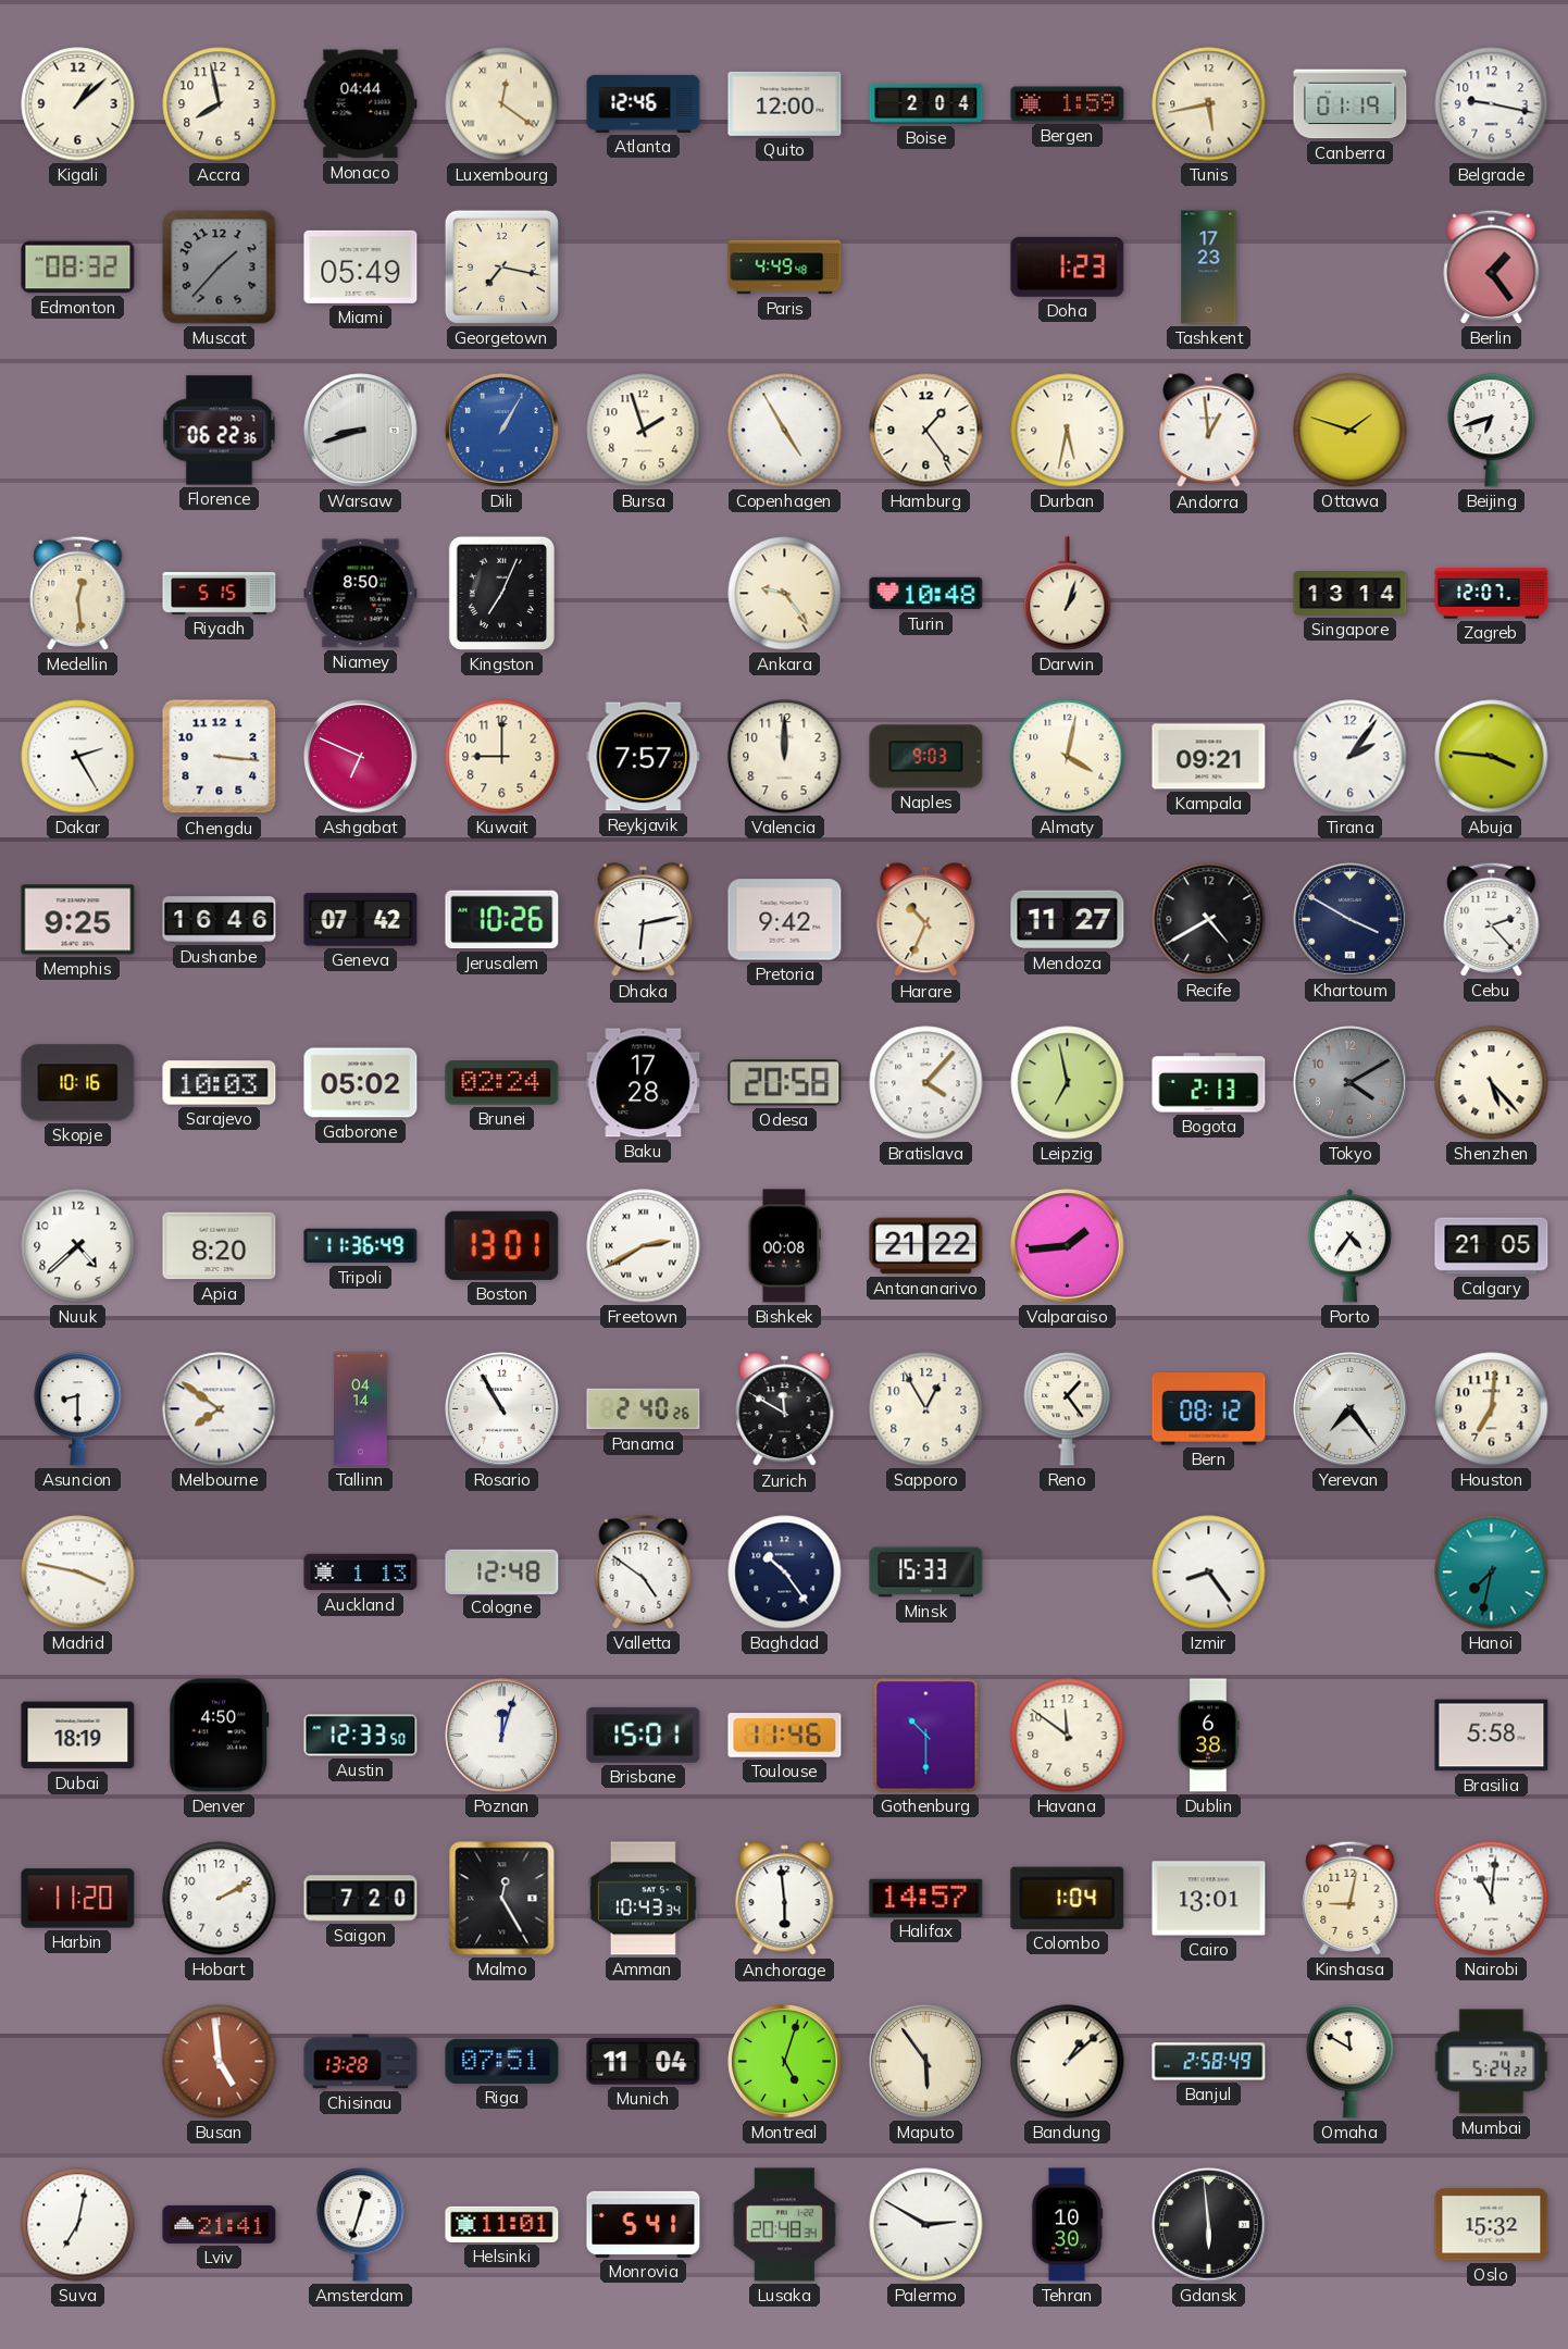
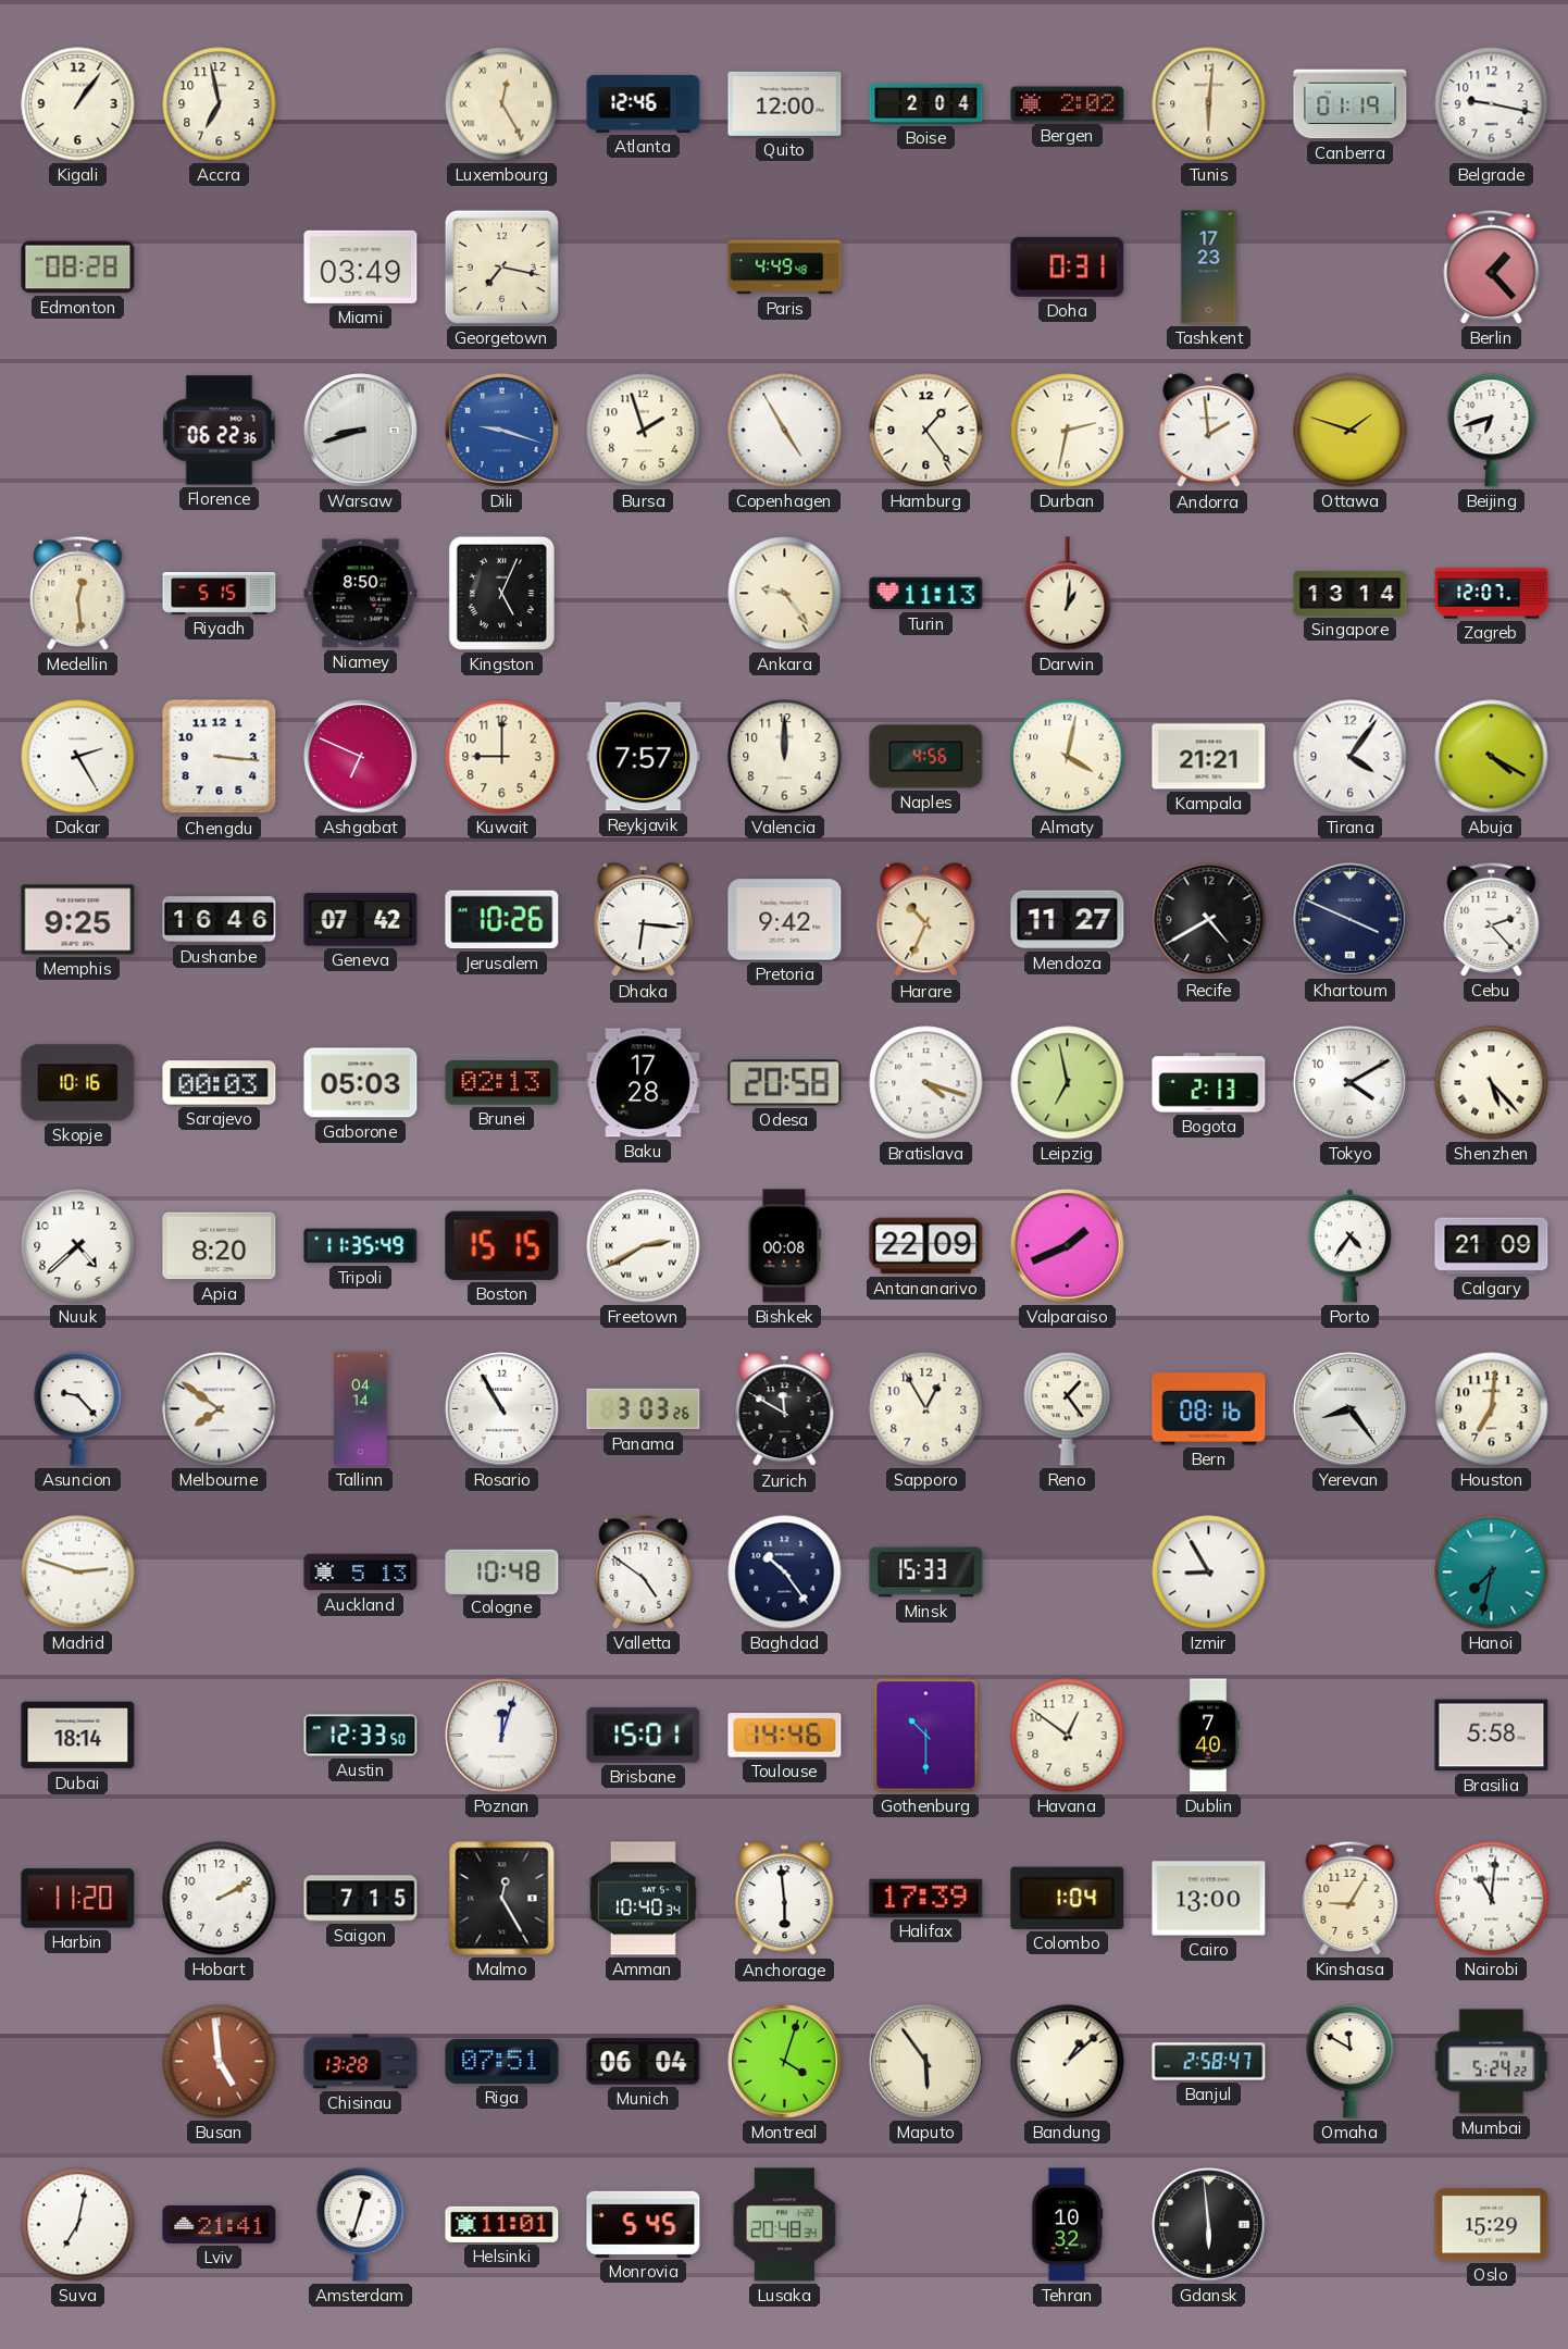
Kigali: 1:08 -> 1:06 (78, 104)
Accra: 7:58 -> 6:58 (220, 104)
Monaco: 04:44 -> none (361, 104)
Luxembourg: 12:21 -> 12:25 (502, 104)
Bergen: 1:59 -> 2:02 (1068, 104)
Tunis: 5:43 -> 6:01 (1209, 104)
Edmonton: 08:32 -> 08:28 (78, 268)
Muscat: 1:37 -> none (220, 268)
Miami: 05:49 -> 03:49 (361, 266)
Doha: 1:23 -> 0:31 (1068, 266)
Berlin: 1:24 -> 1:23 (1492, 266)
Dili: 1:05 -> 9:18 (502, 431)
Durban: 5:32 -> 2:32 (1068, 431)
Andorra: 12:59 -> 1:59 (1209, 431)
Kingston: 7:04 -> 5:04 (501, 593)
Turin: 10:48 -> 11:13 (926, 594)
Darwin: 1:03 -> 1:01 (1068, 594)
Naples: 9:03 -> 4:56 (926, 757)
Kampala: 09:21 -> 21:21 (1209, 757)
Tirana: 2:06 -> 4:06 (1351, 757)
Abuja: 3:46 -> 4:20 (1492, 757)
Dhaka: 6:13 -> 6:16 (644, 920)
Khartoum: 3:50 -> 3:49 (1351, 920)
Sarajevo: 10:03 -> 00:03 (220, 1083)
Gaborone: 05:02 -> 05:03 (361, 1083)
Brunei: 02:24 -> 02:13 (502, 1083)
Bratislava: 4:07 -> 4:18 (926, 1083)
Tokyo dial: grey -> white (1351, 1083)
Tripoli: 11:36 -> 11:35 (361, 1246)
Boston: 13:01 -> 15:15 (502, 1245)
Antananarivo: 21:22 -> 22:09 (926, 1246)
Valparaiso: 1:44 -> 1:41 (1068, 1246)
Calgary: 21:05 -> 21:09 (1492, 1246)
Asuncion: 8:30 -> 9:23 (78, 1409)
Panama: 2:40 -> 3:03 (644, 1409)
Bern: 08:12 -> 08:16 (1209, 1409)
Yerevan: 7:24 -> 8:24 (1351, 1409)
Madrid: 3:47 -> 2:48 (78, 1573)
Auckland: 1:13 -> 5:13 (361, 1573)
Cologne: 12:48 -> 10:48 (502, 1571)
Izmir: 8:24 -> 8:55 (1209, 1573)
Dubai: 18:19 -> 18:14 (78, 1736)
Denver: 4:50 -> none (220, 1736)
Toulouse: 11:46 -> 14:46 (785, 1736)
Havana: 11:51 -> 12:51 (1068, 1736)
Dublin: 6:38 -> 7:40 (1208, 1736)
Saigon: 7:20 -> 7:15 (361, 1899)
Amman: 10:43 -> 10:40 (643, 1899)
Halifax: 14:57 -> 17:39 (926, 1898)
Cairo: 13:01 -> 13:00 (1209, 1899)
Kinshasa: 9:02 -> 9:05 (1351, 1898)
Munich: 11:04 -> 06:04 (644, 2062)
Montreal: 5:03 -> 4:03 (785, 2062)
Banjul: 2:58:49 -> 2:58:47 (1209, 2062)
Monrovia: 5:41 -> 5:45 (644, 2224)
Palermo: 2:50 -> none (926, 2225)
Tehran: 10:30 -> 10:32 (1067, 2225)
Oslo: 15:32 -> 15:29 (1492, 2225)
